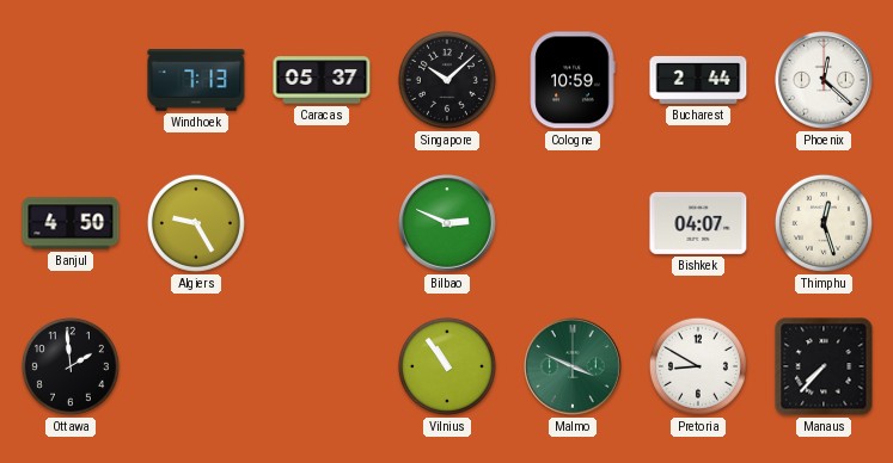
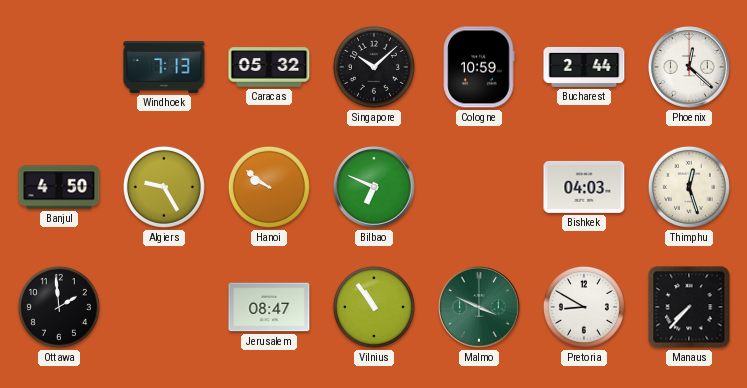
Caracas: 05:37 -> 05:32 (269, 67)
Hanoi: none -> 9:51 (269, 187)
Bilbao: 2:49 -> 6:49 (375, 188)
Bishkek: 04:07 -> 04:03 (584, 187)
Jerusalem: none -> 08:47 (269, 307)
